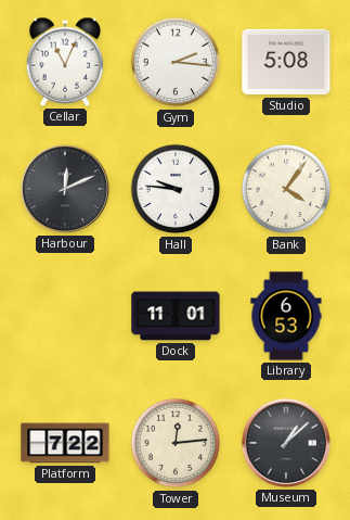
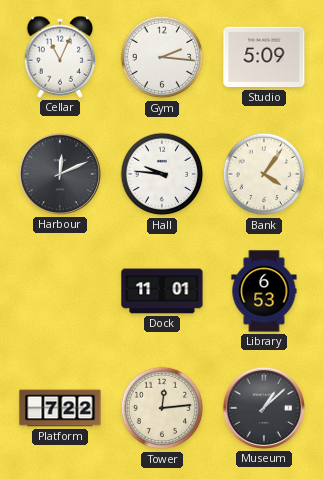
Studio: 5:08 -> 5:09 (264, 57)
